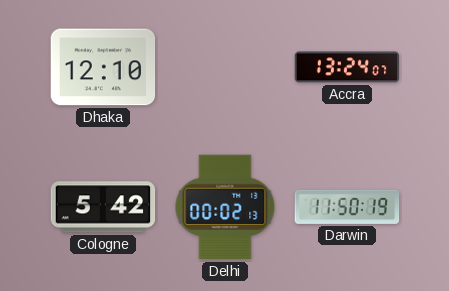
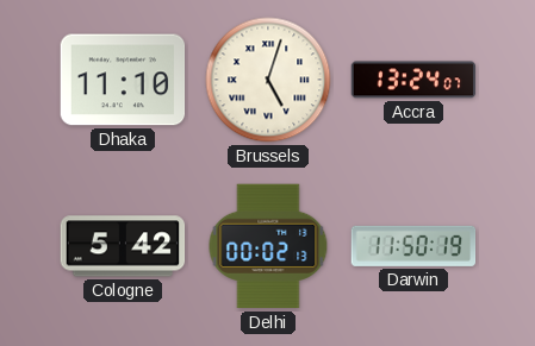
Dhaka: 12:10 -> 11:10 (123, 80)
Brussels: none -> 5:03 (268, 80)
